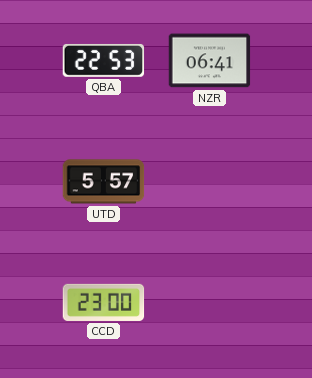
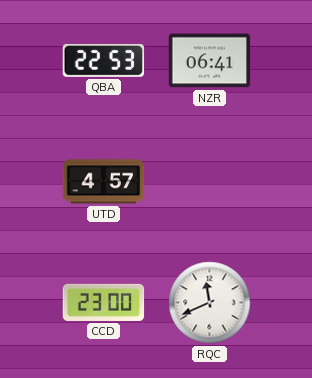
UTD: 5:57 -> 4:57 (104, 182)
RQC: none -> 11:41 (210, 303)
